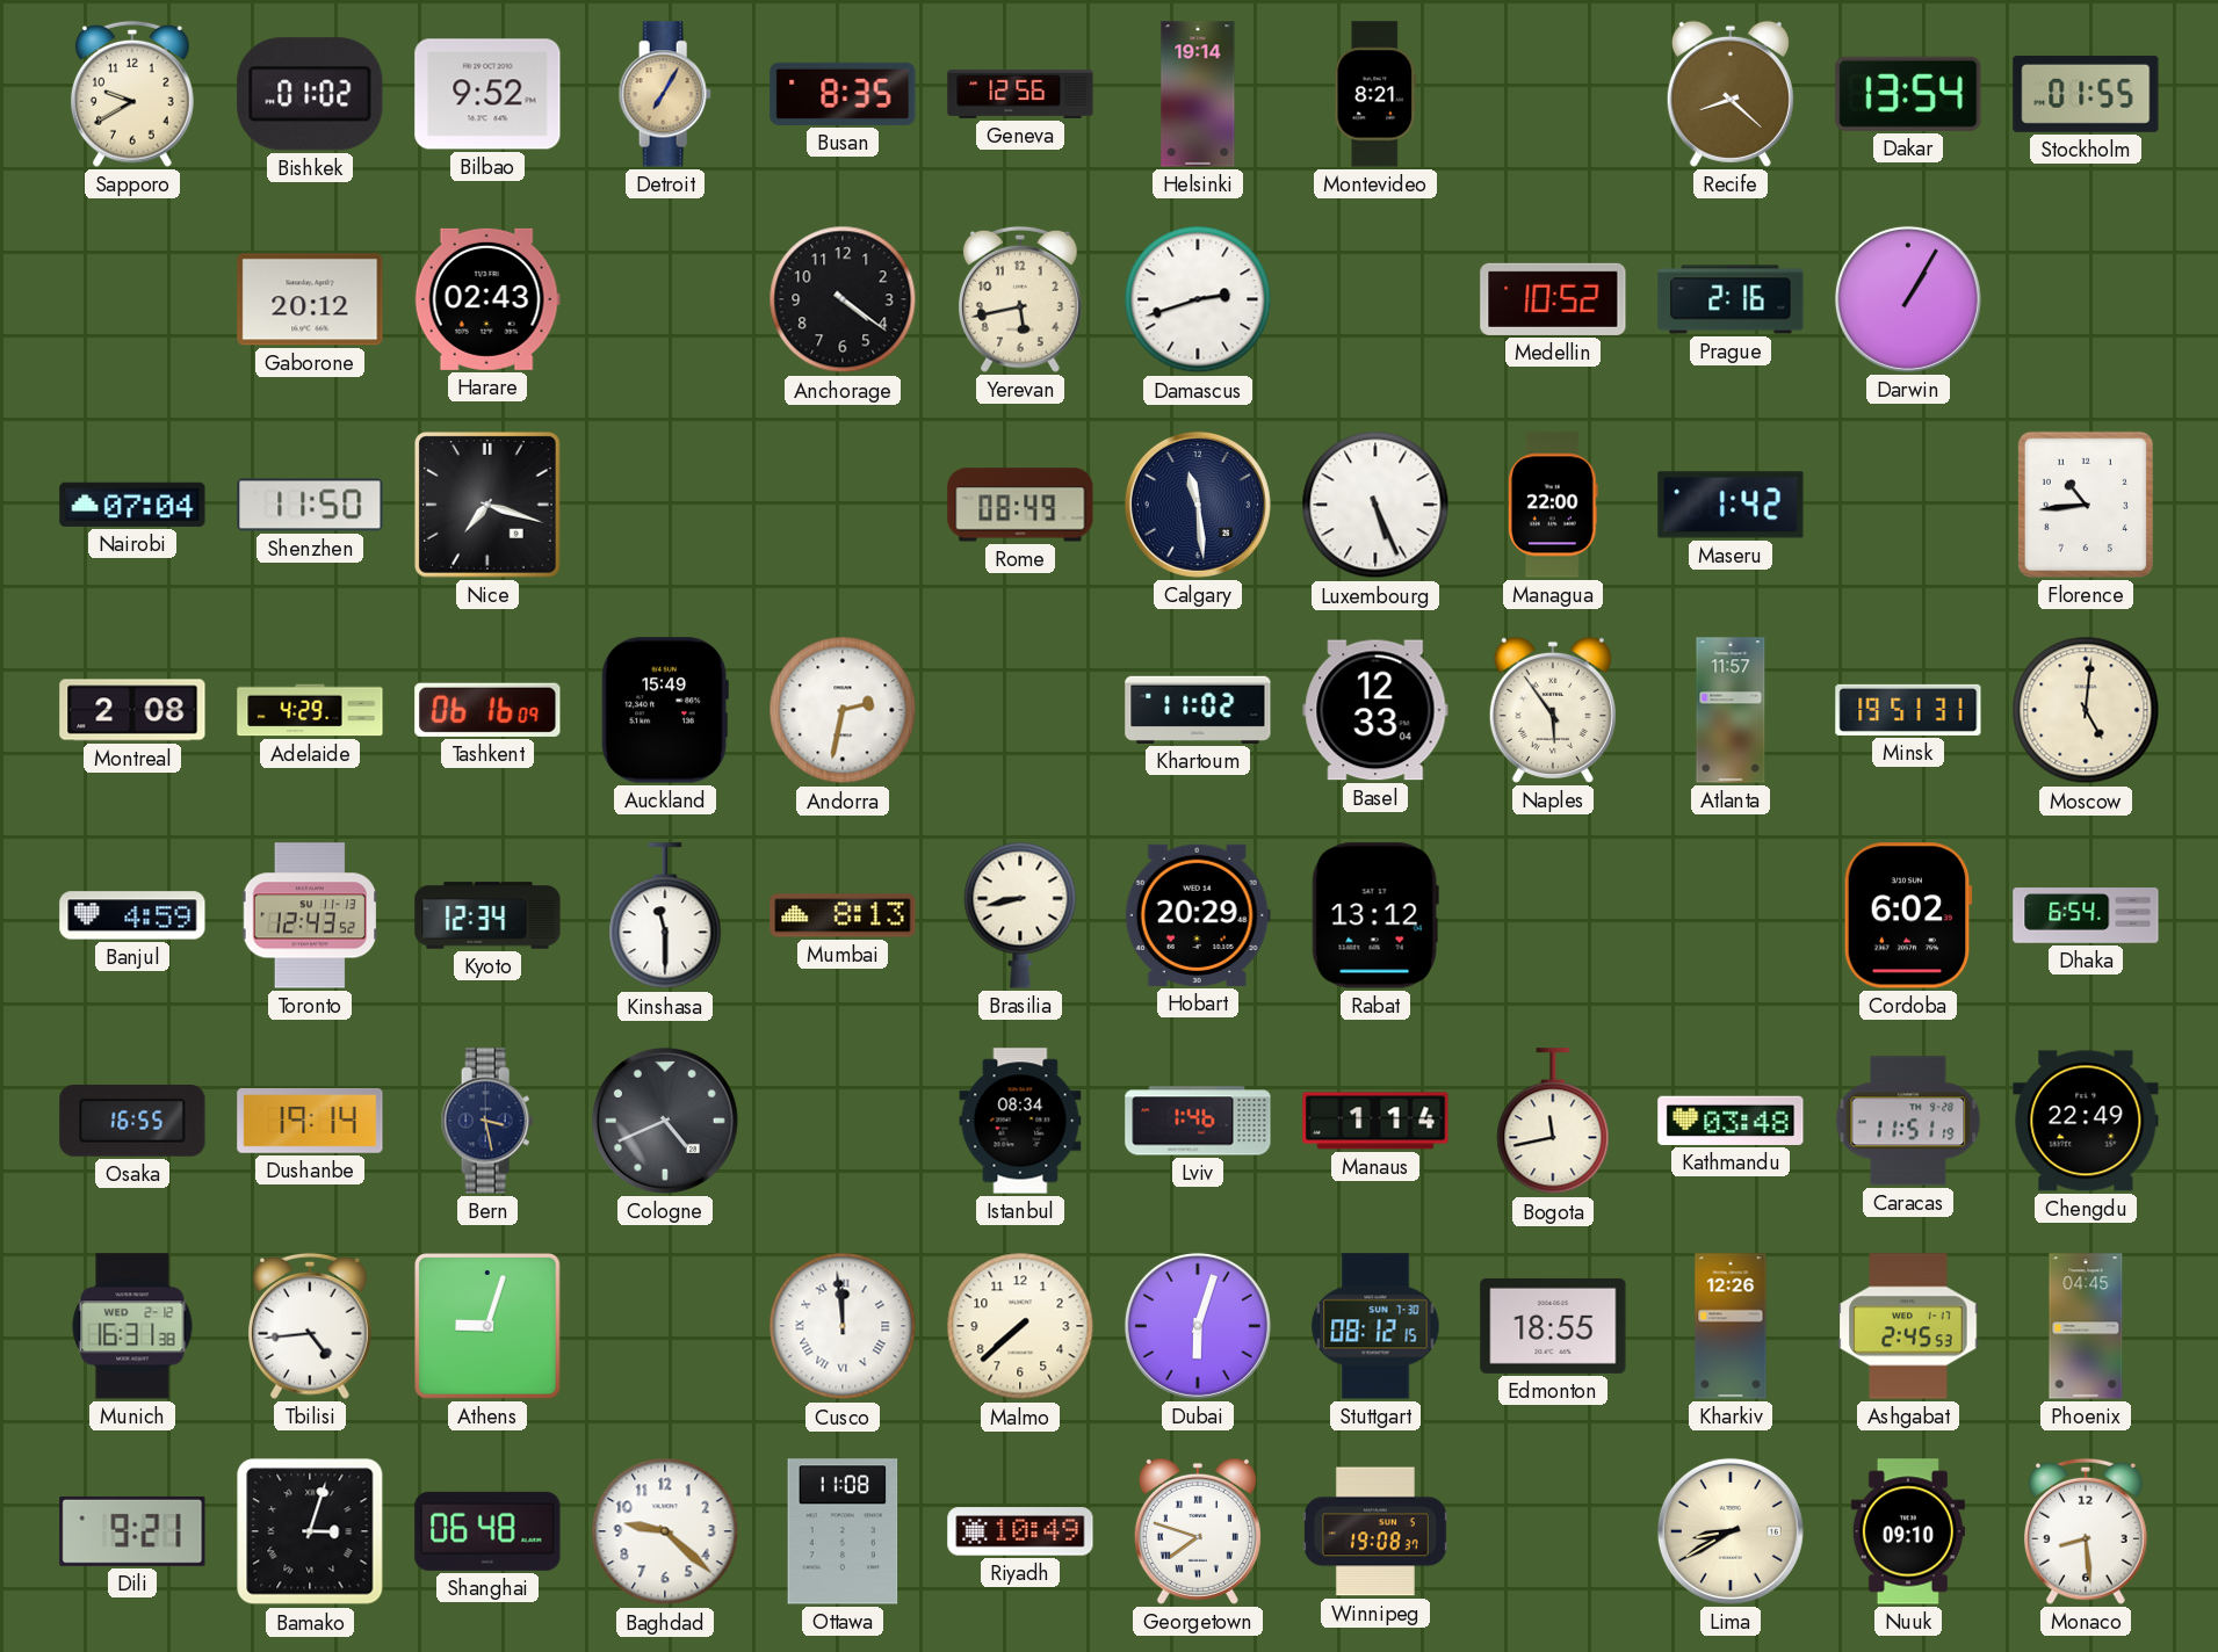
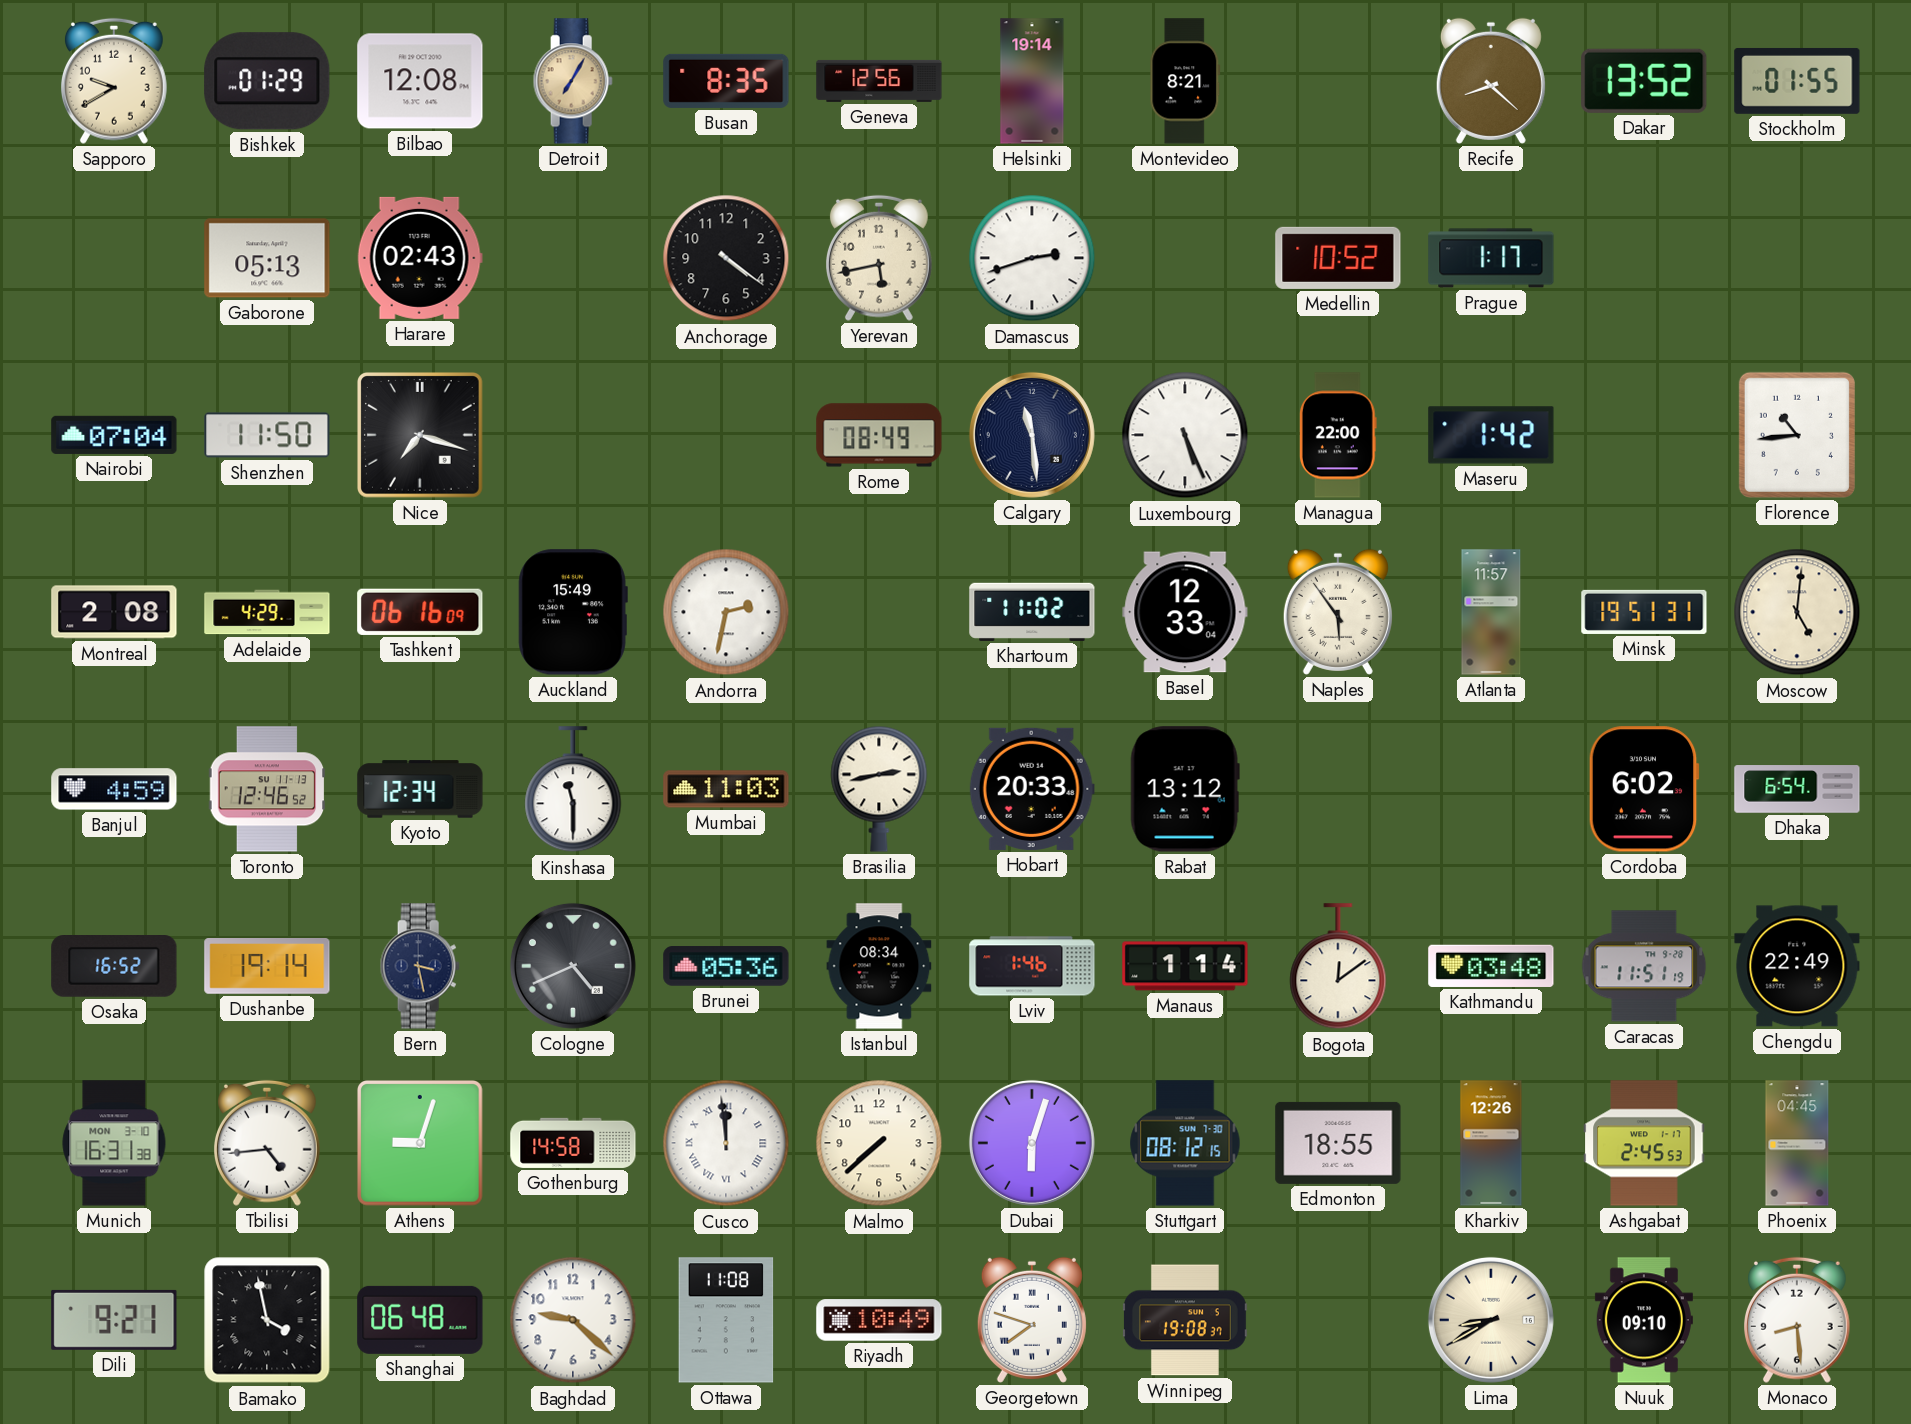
Bishkek: 01:02 -> 01:29 (267, 81)
Bilbao: 9:52 -> 12:08 (420, 81)
Dakar: 13:54 -> 13:52 (1644, 81)
Gaborone: 20:12 -> 05:13 (267, 258)
Prague: 2:16 -> 1:17 (1491, 258)
Darwin: 1:05 -> none (1908, 299)
Toronto: 12:43 -> 12:46 (267, 789)
Mumbai: 8:13 -> 11:03 (726, 789)
Brasilia: 8:43 -> 2:43 (879, 789)
Hobart: 20:29 -> 20:33 (1032, 789)
Osaka: 16:55 -> 16:52 (114, 967)
Brunei: none -> 05:36 (726, 966)
Bogota: 11:43 -> 12:09 (1338, 967)
Munich date: WED 2-12 -> MON 3-10 (114, 1143)
Gothenburg: none -> 14:58 (573, 1143)
Bamako: 3:03 -> 3:58 (267, 1320)
